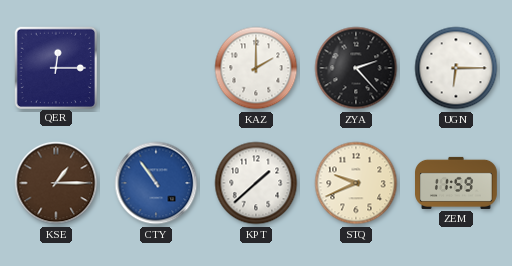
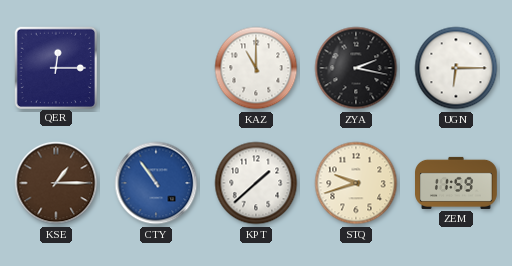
KAZ: 2:00 -> 11:00 (256, 68)
ZYA: 2:23 -> 2:17 (356, 68)
STQ: 9:41 -> 9:42 (356, 183)
